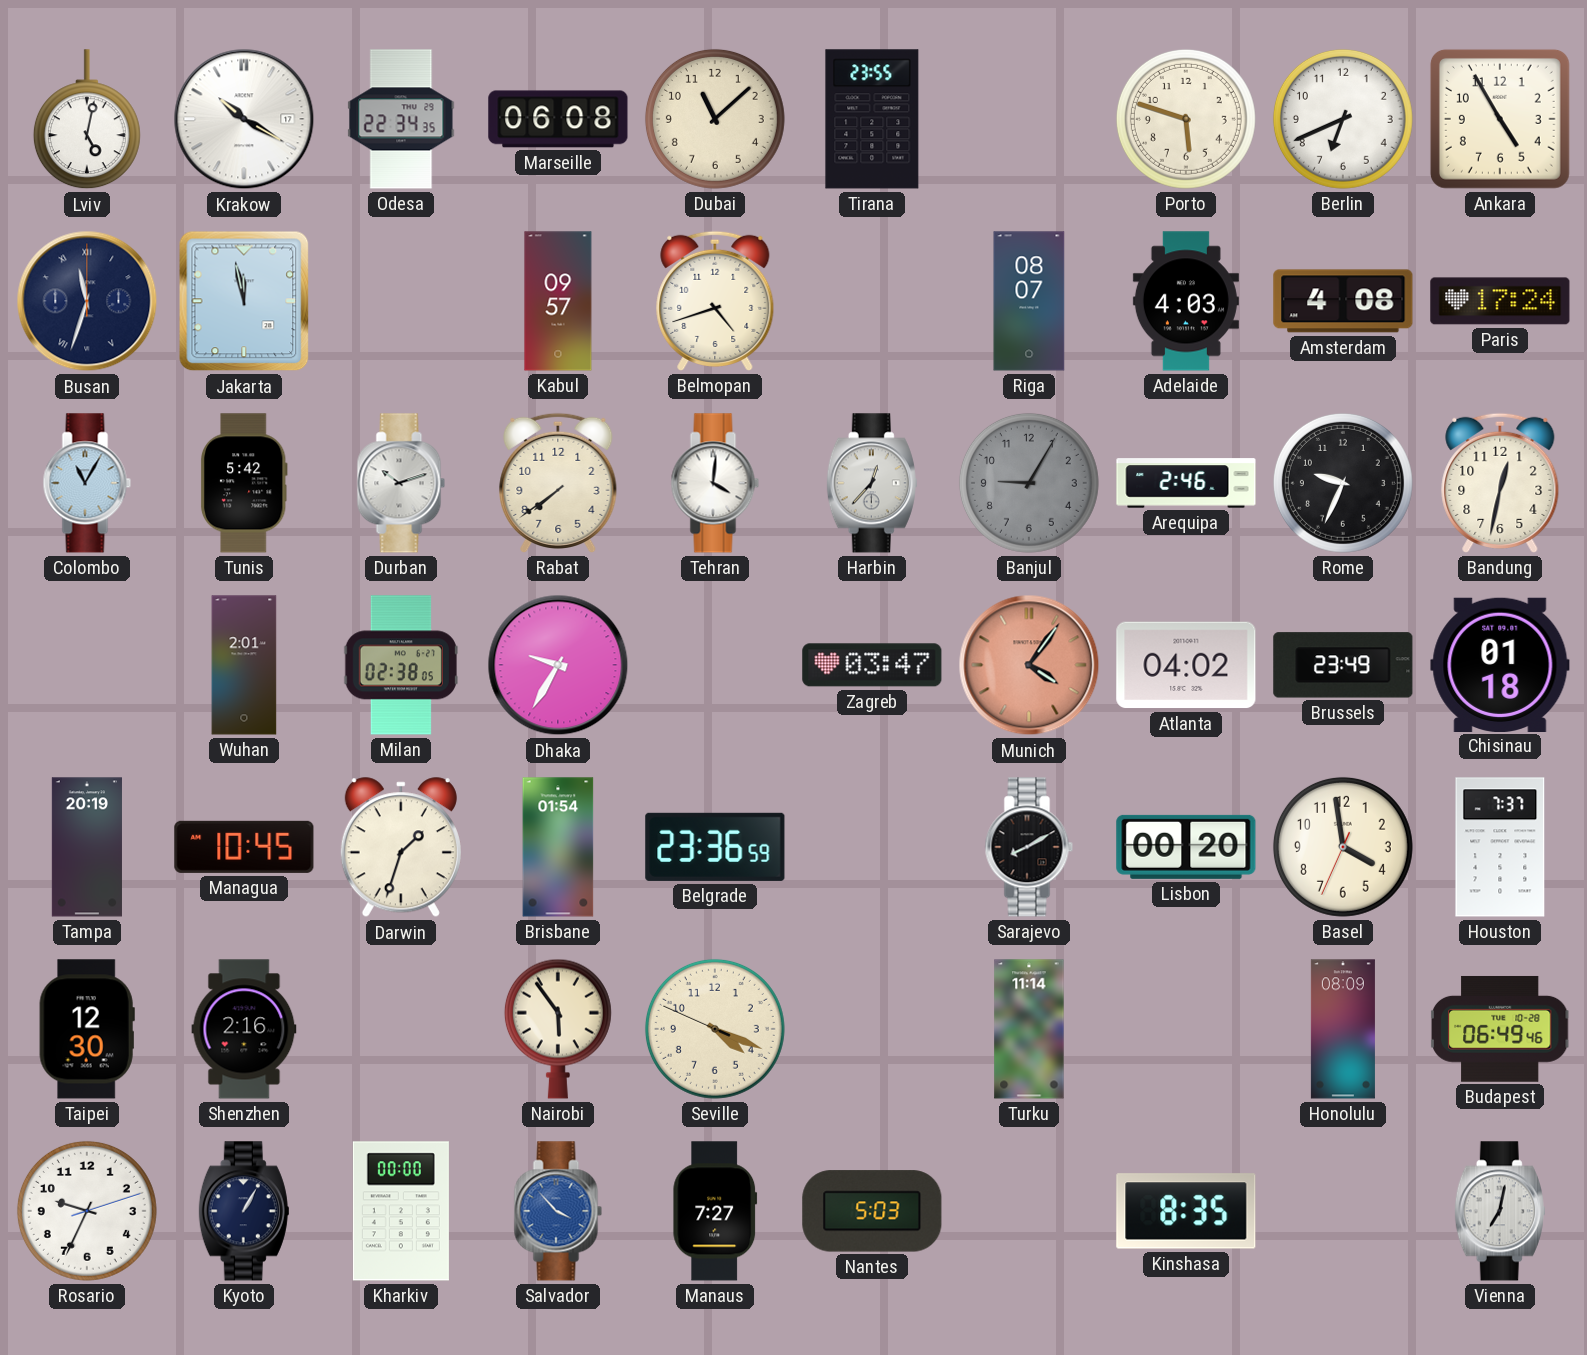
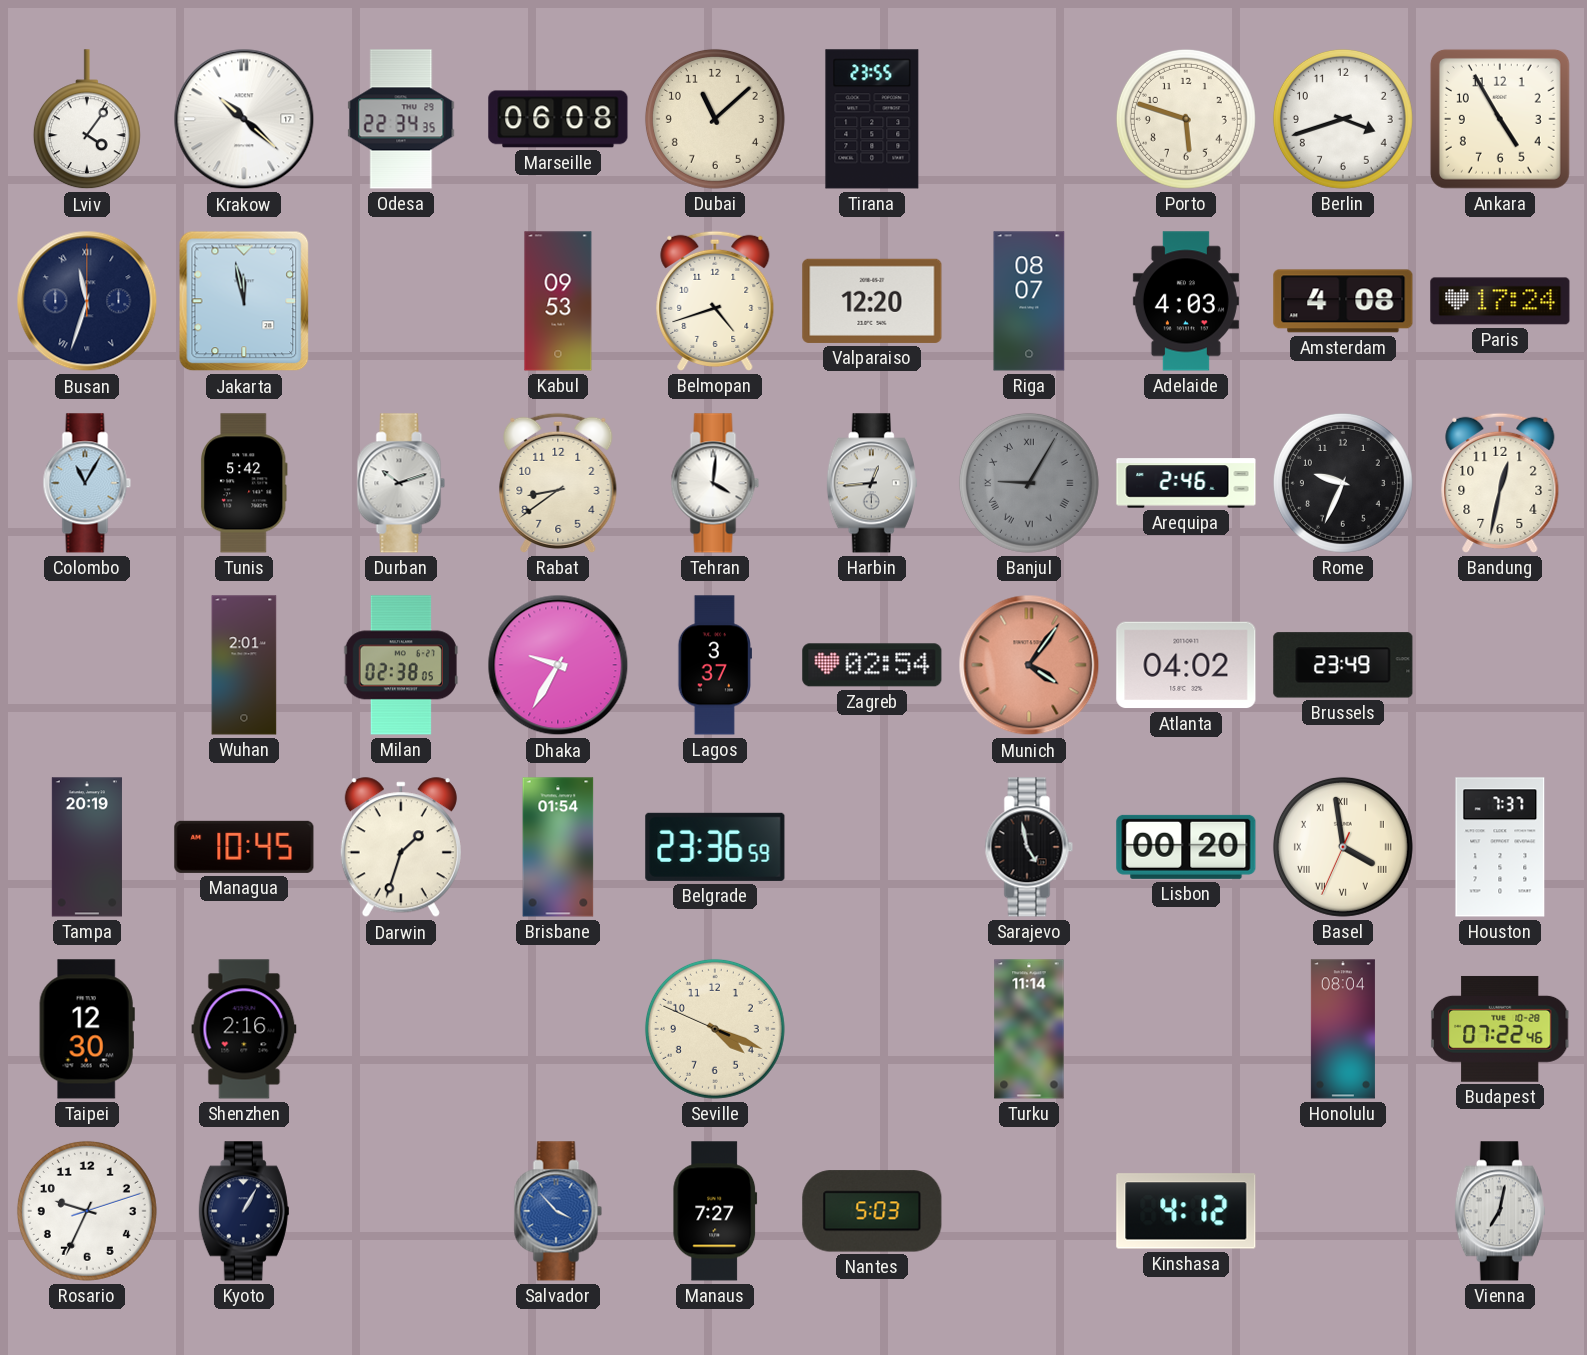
Lviv: 5:02 -> 4:06 (87, 120)
Krakow: 10:20 -> 10:22 (244, 119)
Berlin: 6:41 -> 3:42 (1343, 119)
Kabul: 09:57 -> 09:53 (558, 301)
Valparaiso: none -> 12:20 (872, 301)
Rabat: 7:39 -> 8:39 (558, 483)
Harbin: 12:37 -> 12:44 (872, 483)
Banjul numerals: Arabic -> Roman (1029, 483)
Lagos: none -> 3:37 (715, 665)
Zagreb: 03:47 -> 02:54 (872, 665)
Chisinau: 01:18 -> none (1500, 664)
Sarajevo: 8:10 -> 4:58 (1029, 847)
Basel numerals: Arabic -> Roman (1343, 847)
Nairobi: 5:54 -> none (558, 1029)
Honolulu: 08:09 -> 08:04 (1343, 1029)
Budapest: 06:49 -> 07:22 (1500, 1029)
Kharkiv: 00:00 -> none (401, 1211)
Kinshasa: 8:35 -> 4:12 (1186, 1211)
